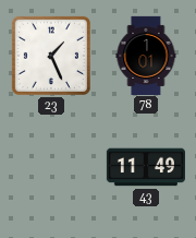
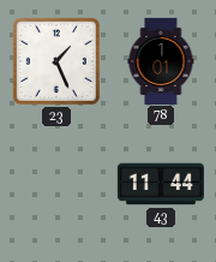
43: 11:49 -> 11:44 (160, 184)
